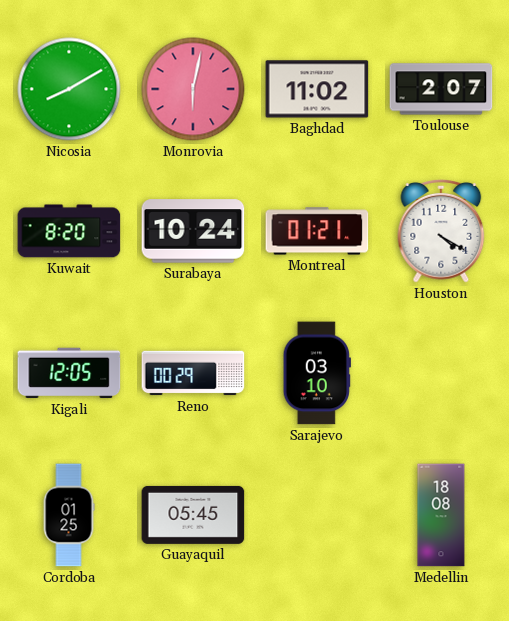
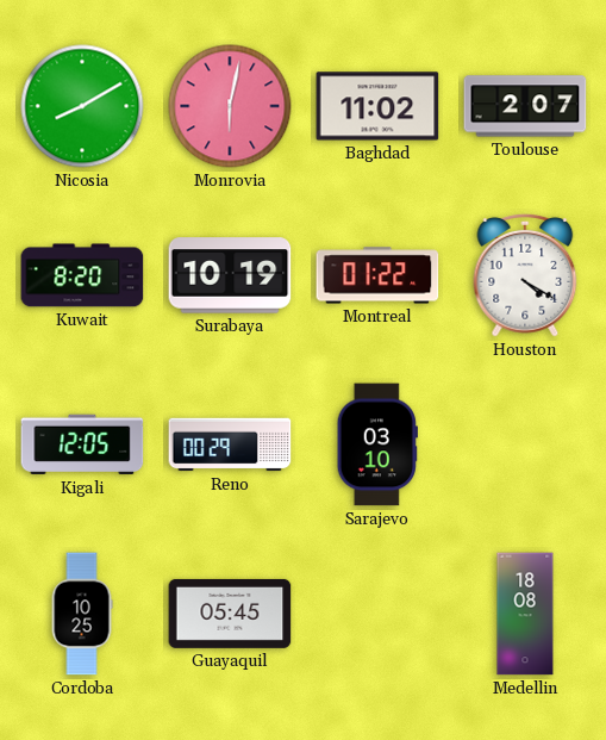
Surabaya: 10:24 -> 10:19 (230, 275)
Montreal: 01:21 -> 01:22 (377, 275)
Cordoba: 01:25 -> 10:25 (82, 614)
